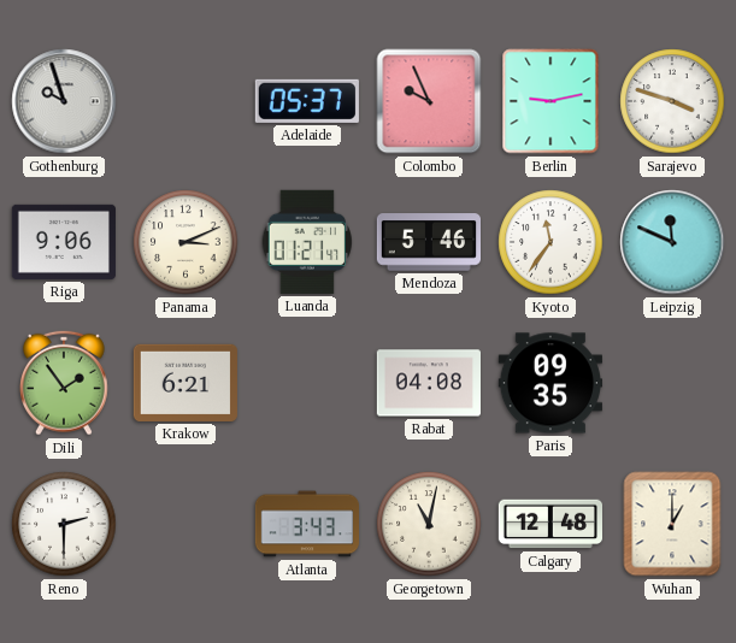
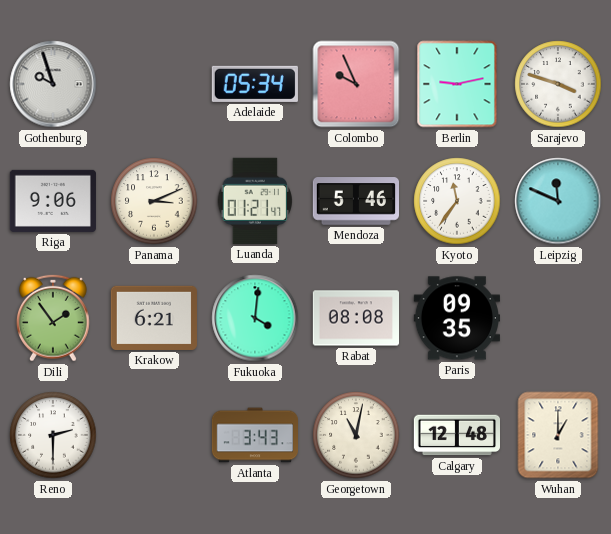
Adelaide: 05:37 -> 05:34 (255, 84)
Fukuoka: none -> 4:01 (255, 318)
Rabat: 04:08 -> 08:08 (355, 318)
